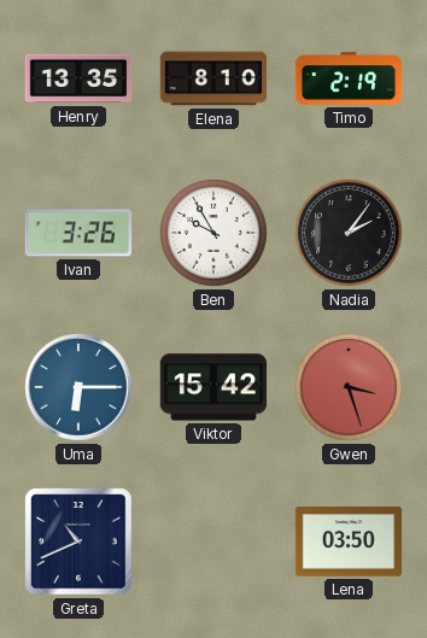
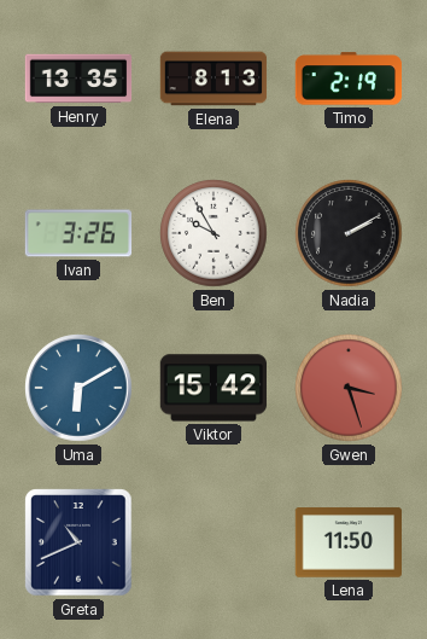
Elena: 8:10 -> 8:13 (213, 79)
Nadia: 2:06 -> 2:10 (349, 233)
Uma: 6:15 -> 6:10 (78, 388)
Lena: 03:50 -> 11:50 (349, 542)
